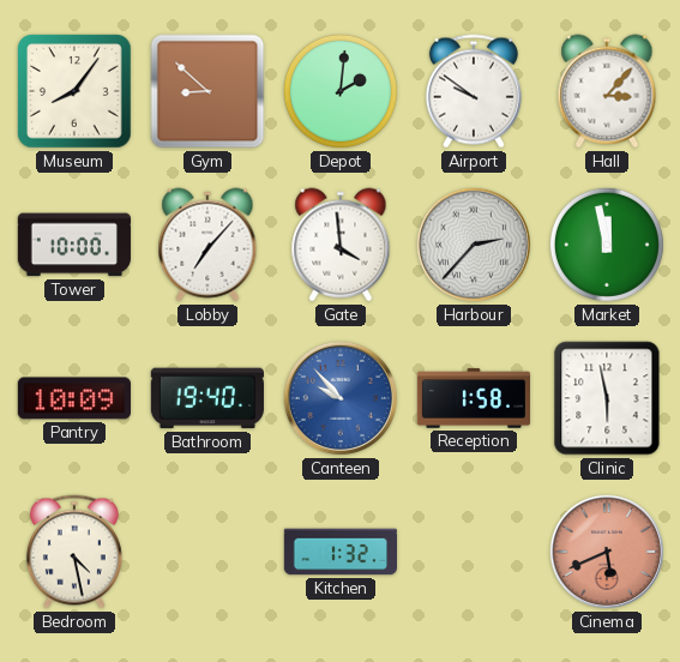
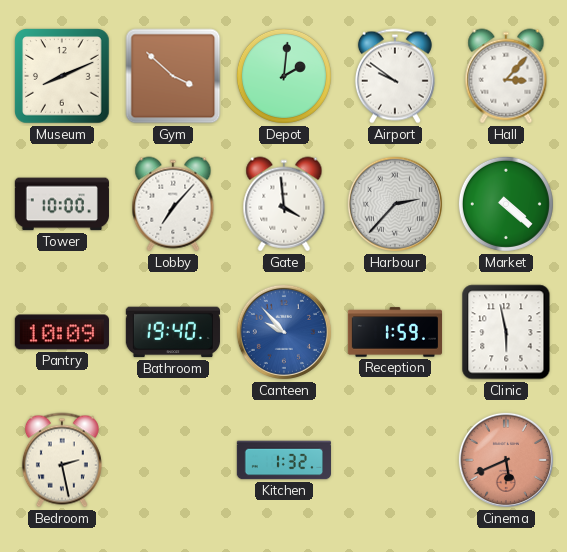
Museum: 8:06 -> 8:11 (62, 76)
Gym: 8:52 -> 3:52 (173, 76)
Market: 11:58 -> 4:22 (506, 204)
Reception: 1:58 -> 1:59 (394, 332)
Bedroom: 4:28 -> 2:28 (62, 460)
